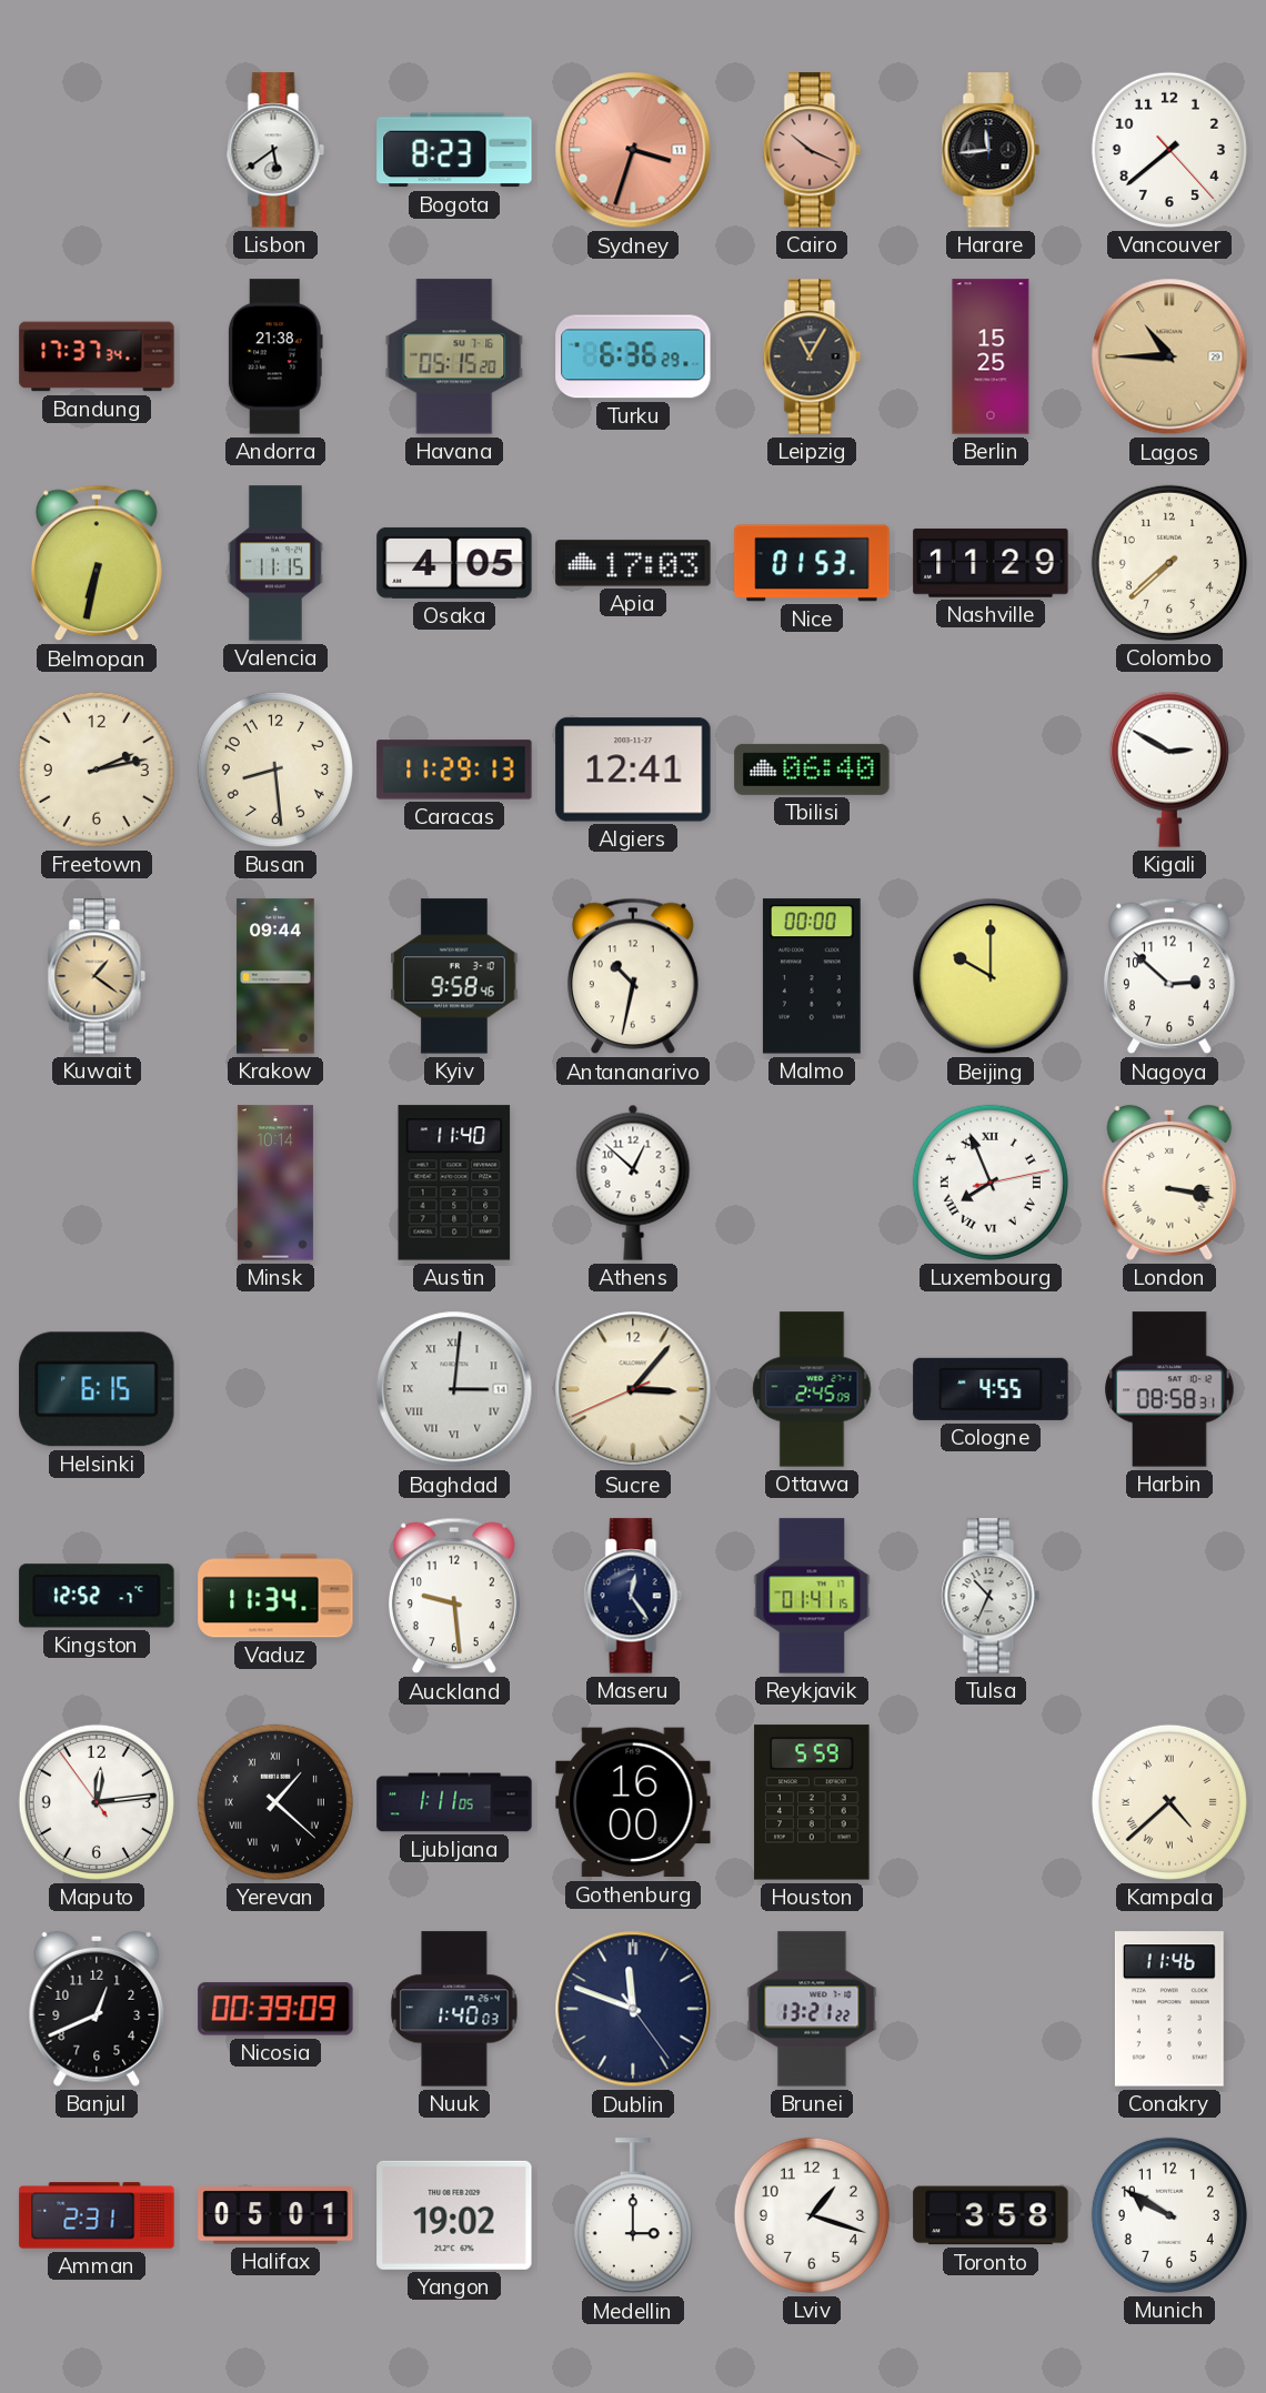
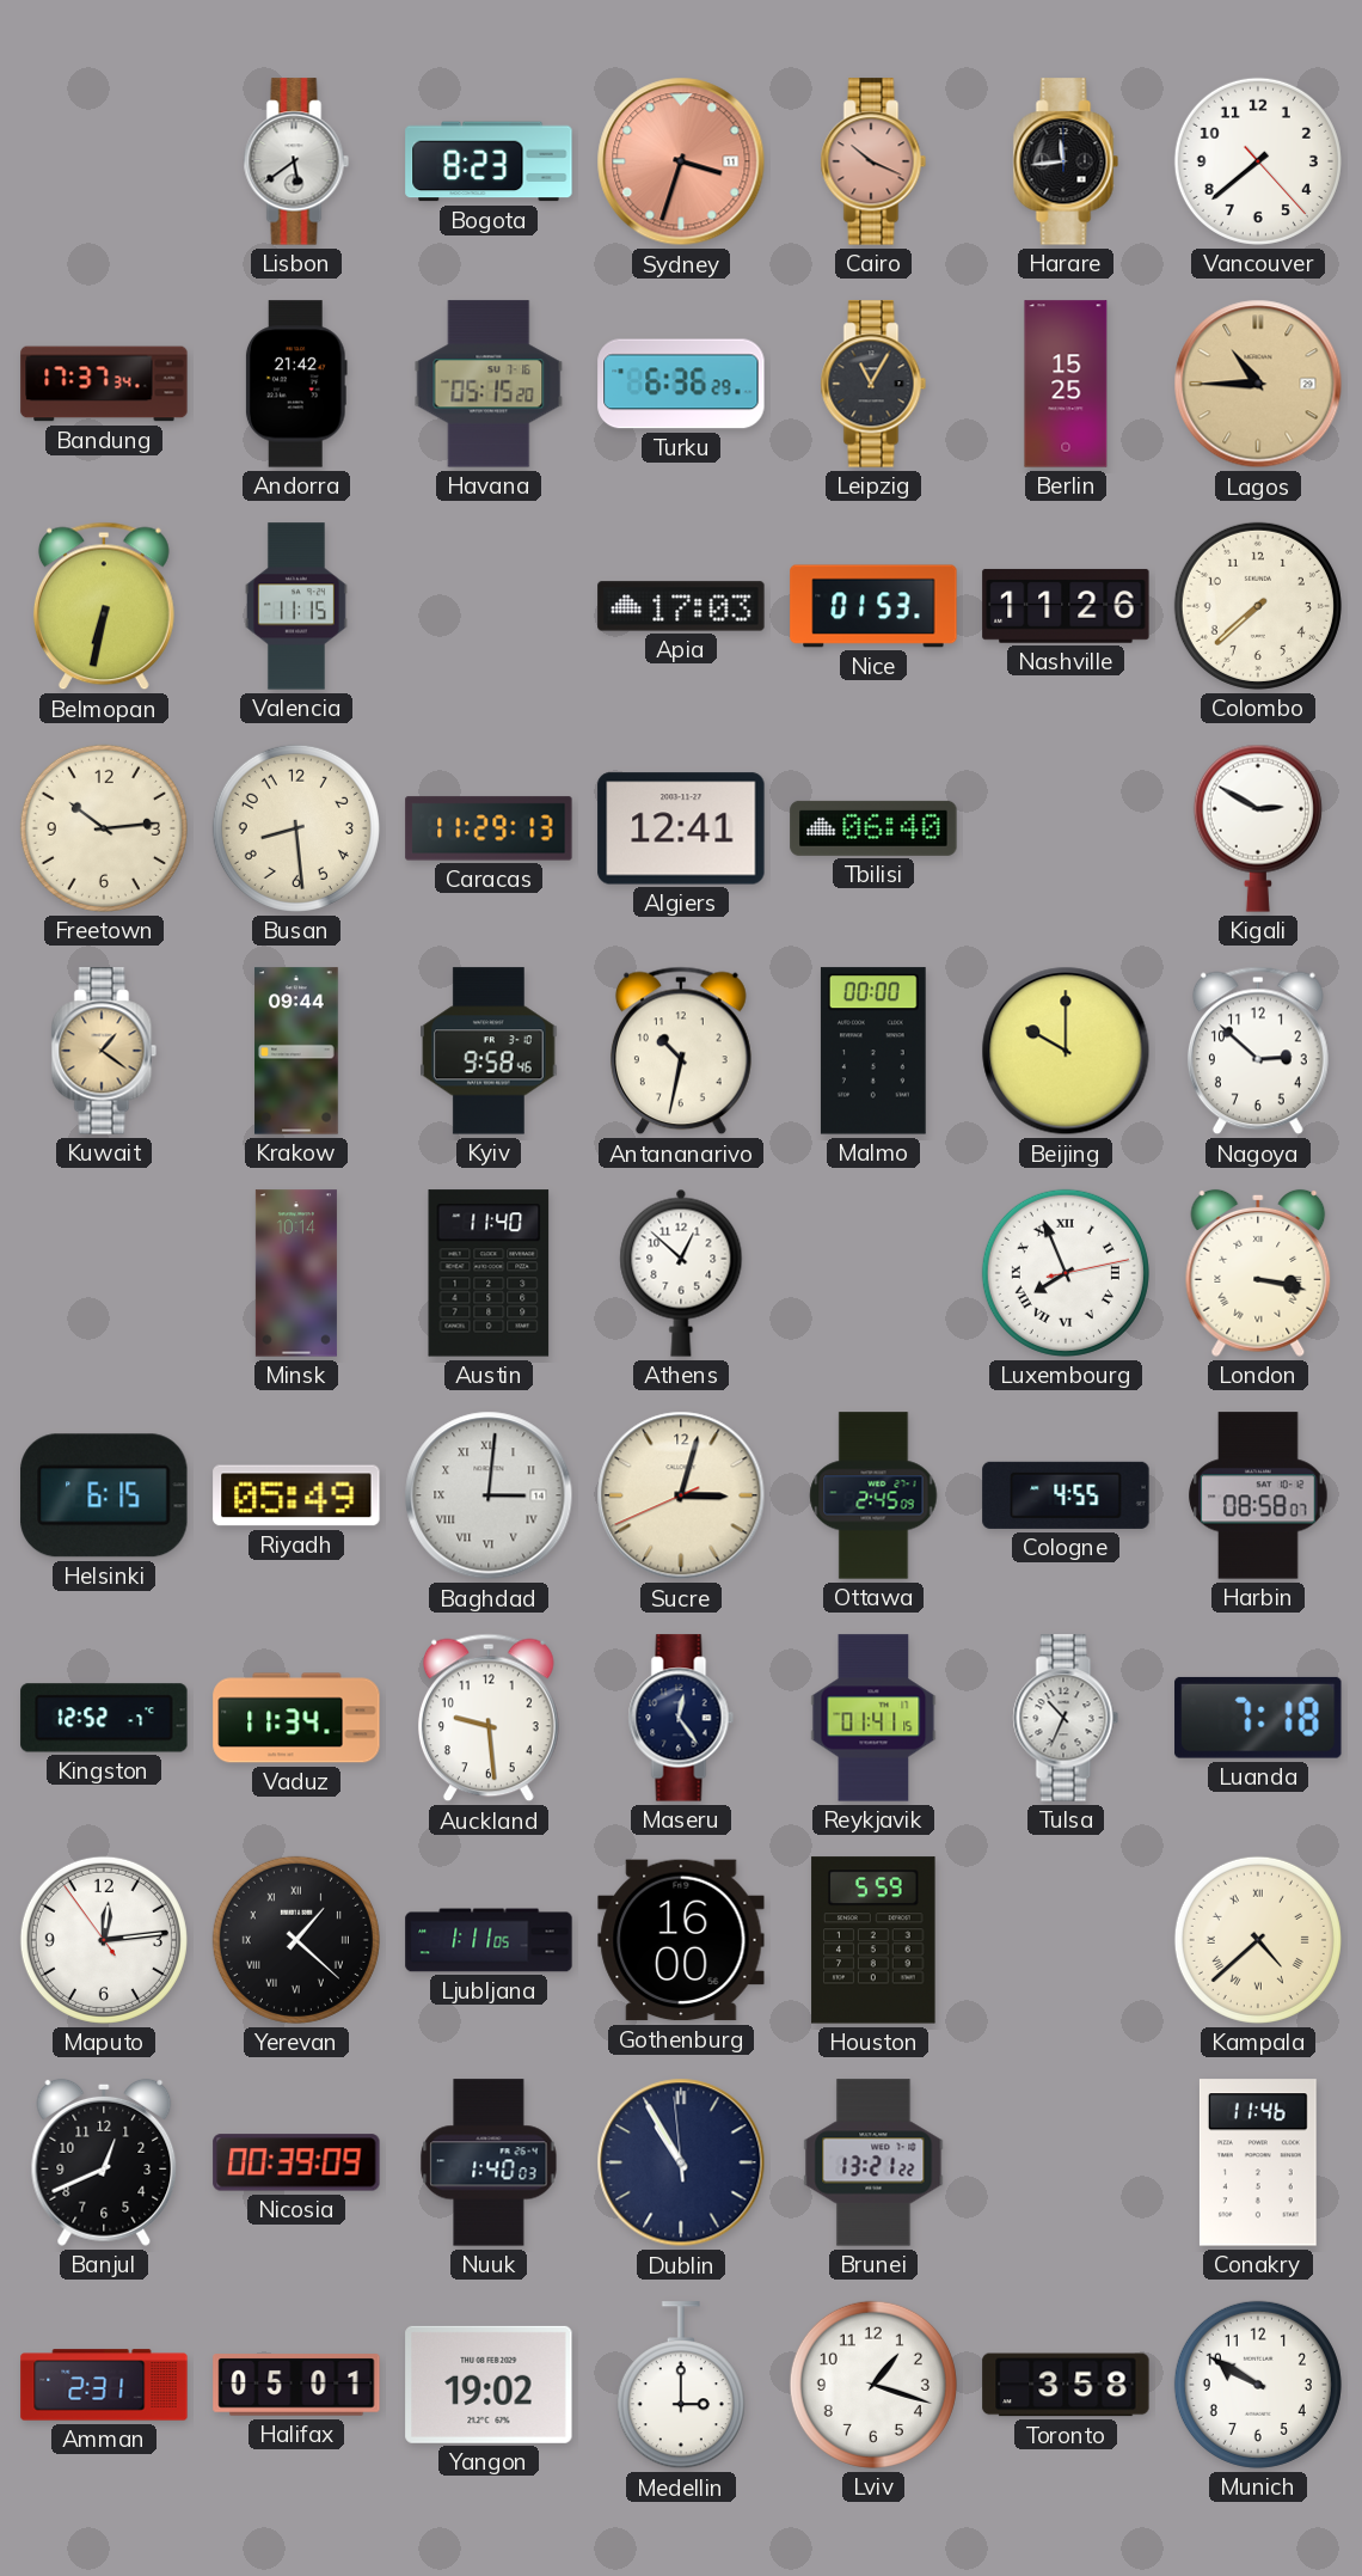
Andorra: 21:38 -> 21:42 (296, 384)
Osaka: 4:05 -> none (454, 563)
Nashville: 11:29 -> 11:26 (1066, 606)
Freetown: 2:13 -> 10:14 (104, 828)
Riyadh: none -> 05:49 (296, 1495)
Sucre: 3:06 -> 3:02 (681, 1495)
Harbin: 08:58:31 -> 08:58:07 (1258, 1495)
Luanda: none -> 7:18 (1258, 1718)
Dublin: 11:48 -> 10:54 (681, 2162)
